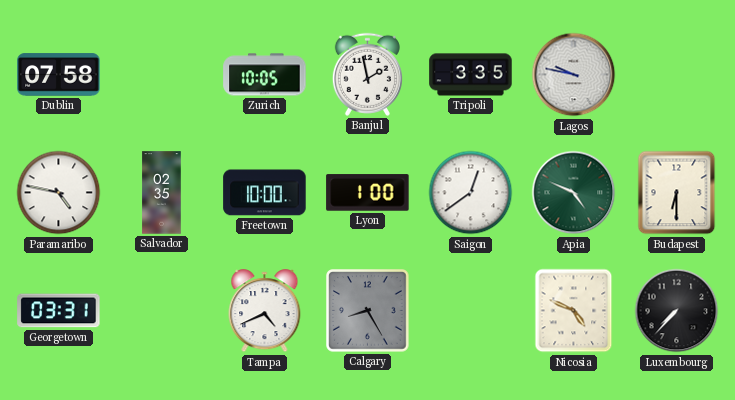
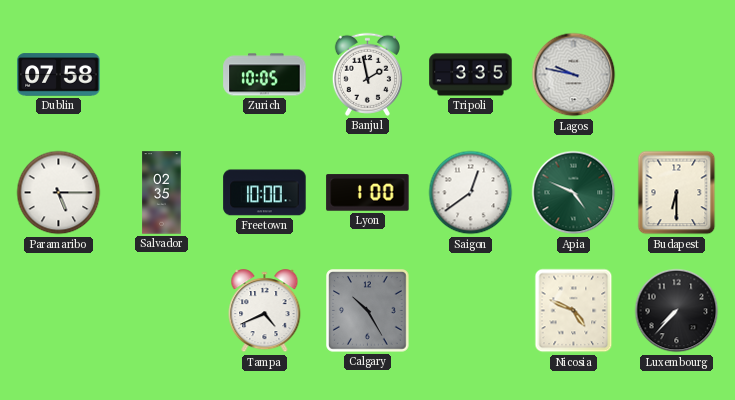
Paramaribo: 4:47 -> 5:15 (59, 193)
Georgetown: 03:31 -> none (59, 311)
Calgary: 8:25 -> 10:25 (368, 311)
